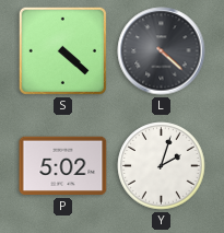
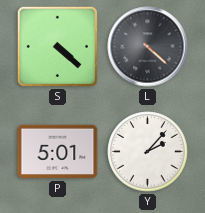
P: 5:02 -> 5:01 (58, 152)
Y: 2:03 -> 2:07 (148, 152)
